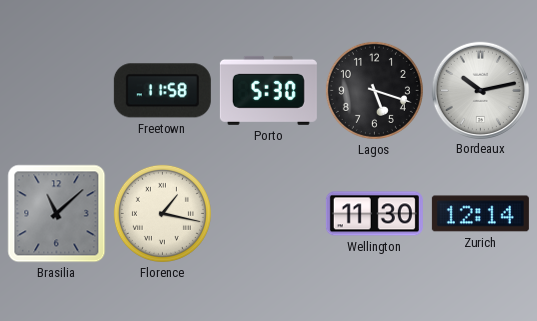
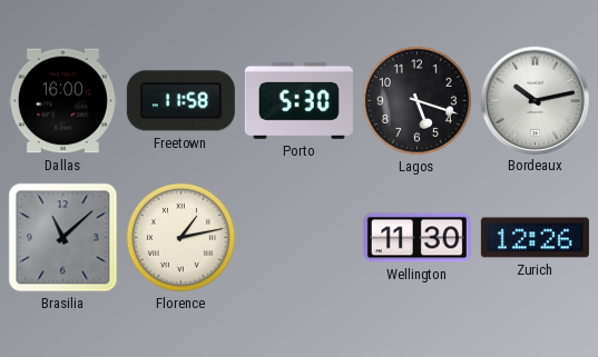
Dallas: none -> 16:00 (62, 101)
Florence: 1:17 -> 1:13 (180, 237)
Zurich: 12:14 -> 12:26 (535, 238)
